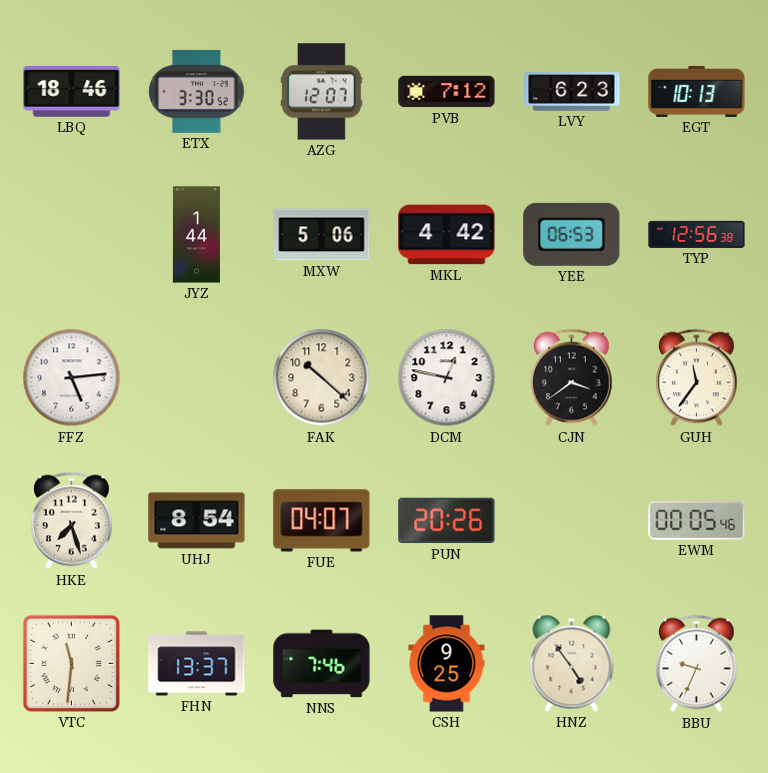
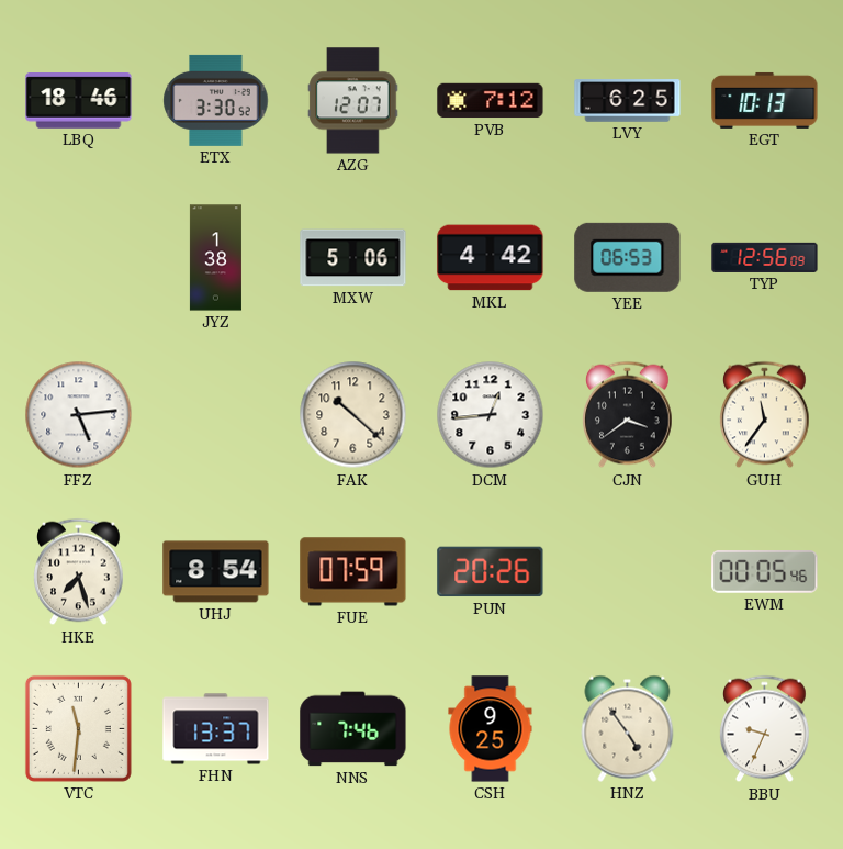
LVY: 6:23 -> 6:25 (628, 101)
JYZ: 1:44 -> 1:38 (215, 258)
TYP: 12:56:38 -> 12:56:09 (765, 257)
DCM: 12:47 -> 12:44 (491, 415)
FUE: 04:07 -> 07:59 (353, 572)
